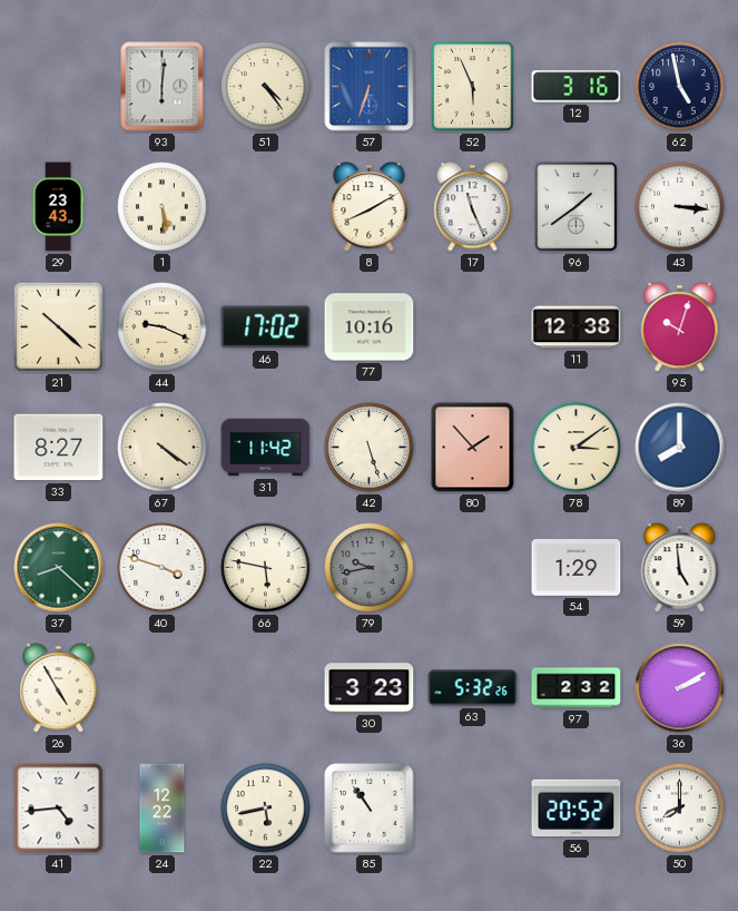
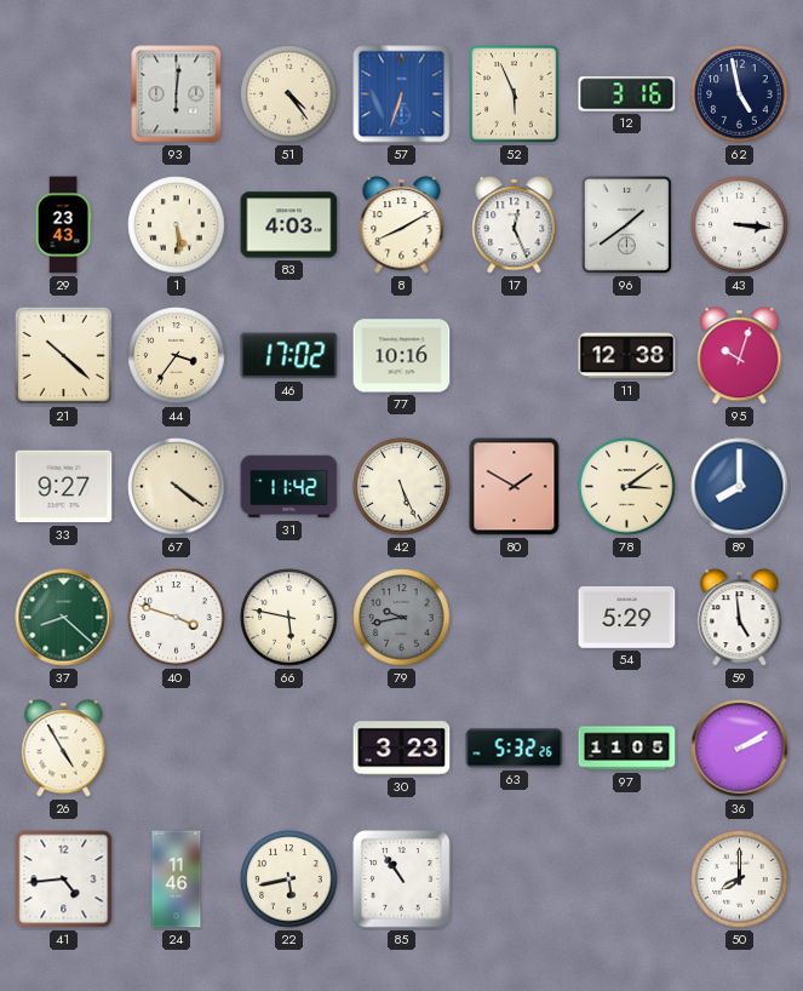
83: none -> 4:03 (289, 225)
17: 11:26 -> 12:26 (515, 225)
44: 9:19 -> 3:36 (177, 356)
33: 8:27 -> 9:27 (64, 487)
42: 5:27 -> 5:26 (402, 487)
80: 1:53 -> 1:50 (515, 487)
54: 1:29 -> 5:29 (627, 617)
97: 2:32 -> 11:05 (627, 749)
24: 12:22 -> 11:46 (177, 880)
56: 20:52 -> none (577, 809)
